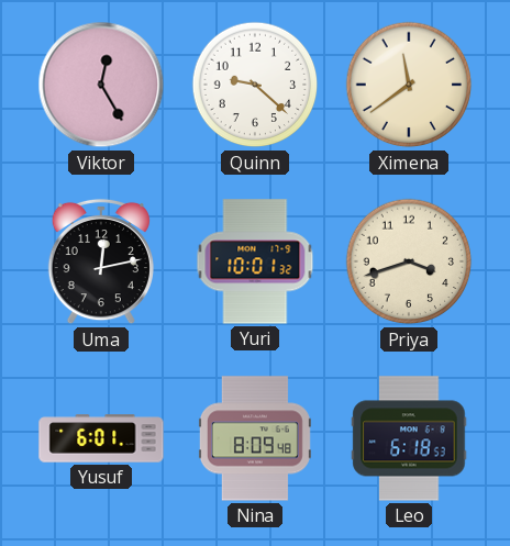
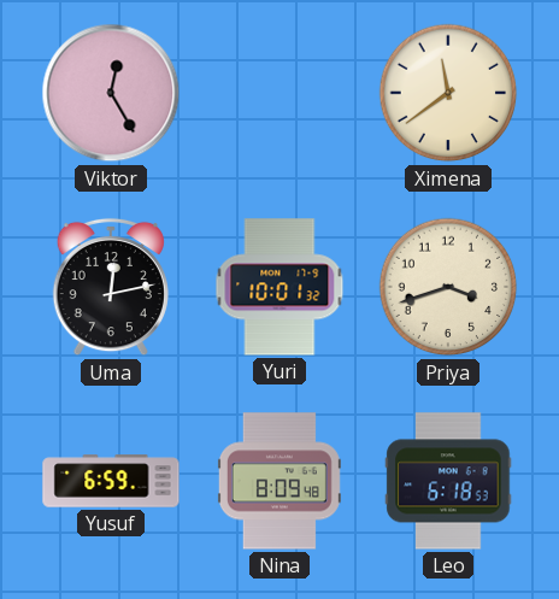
Quinn: 9:22 -> none (255, 85)
Yusuf: 6:01 -> 6:59 (111, 481)
